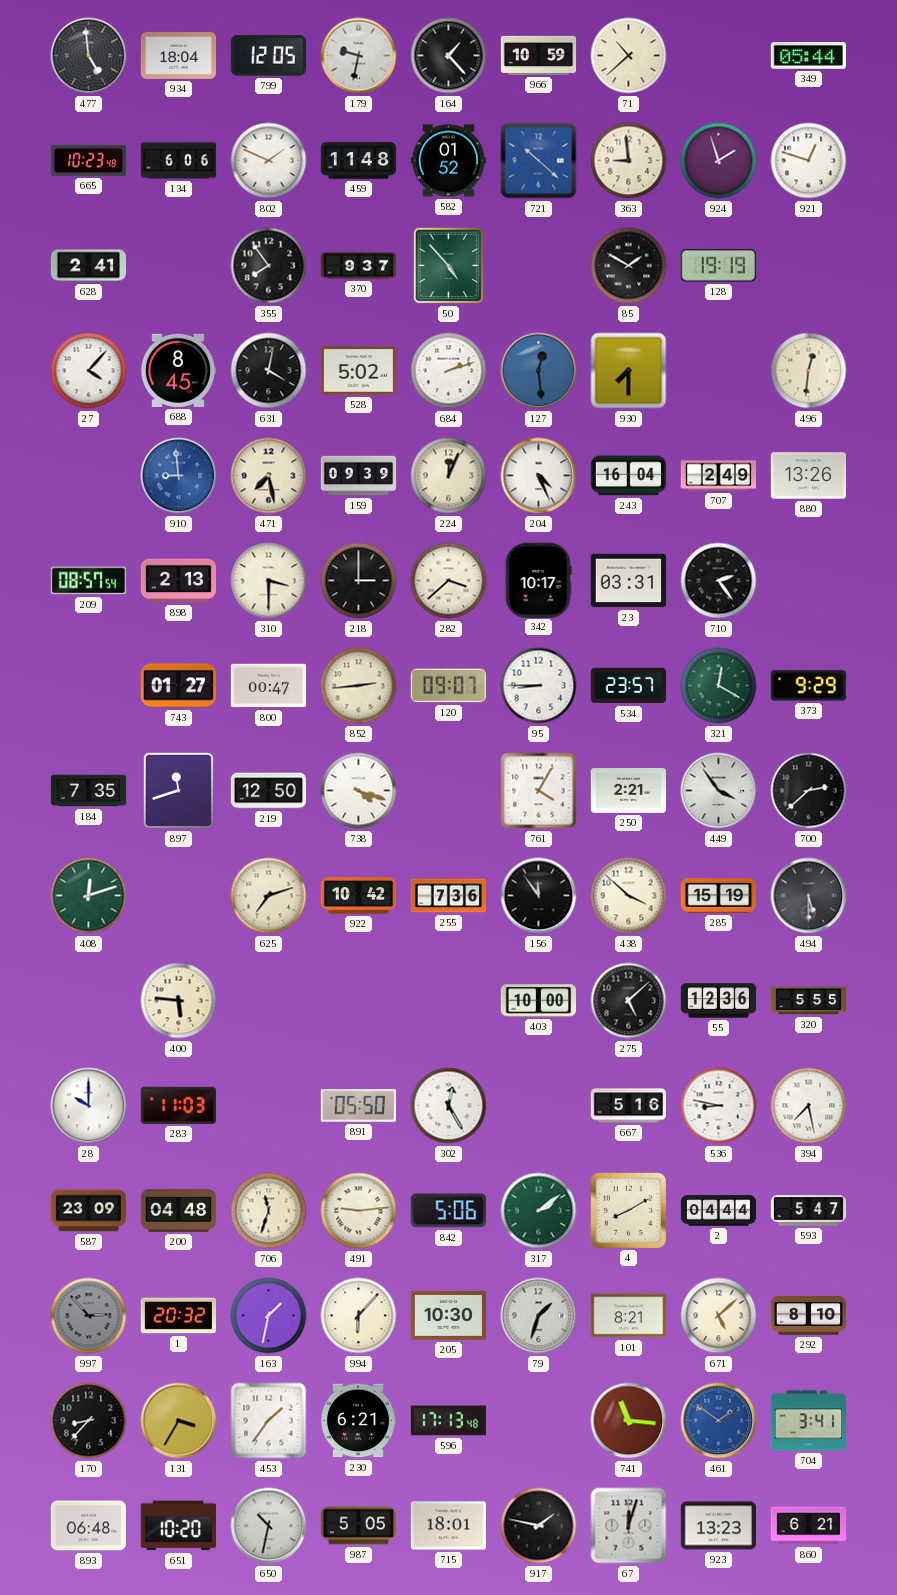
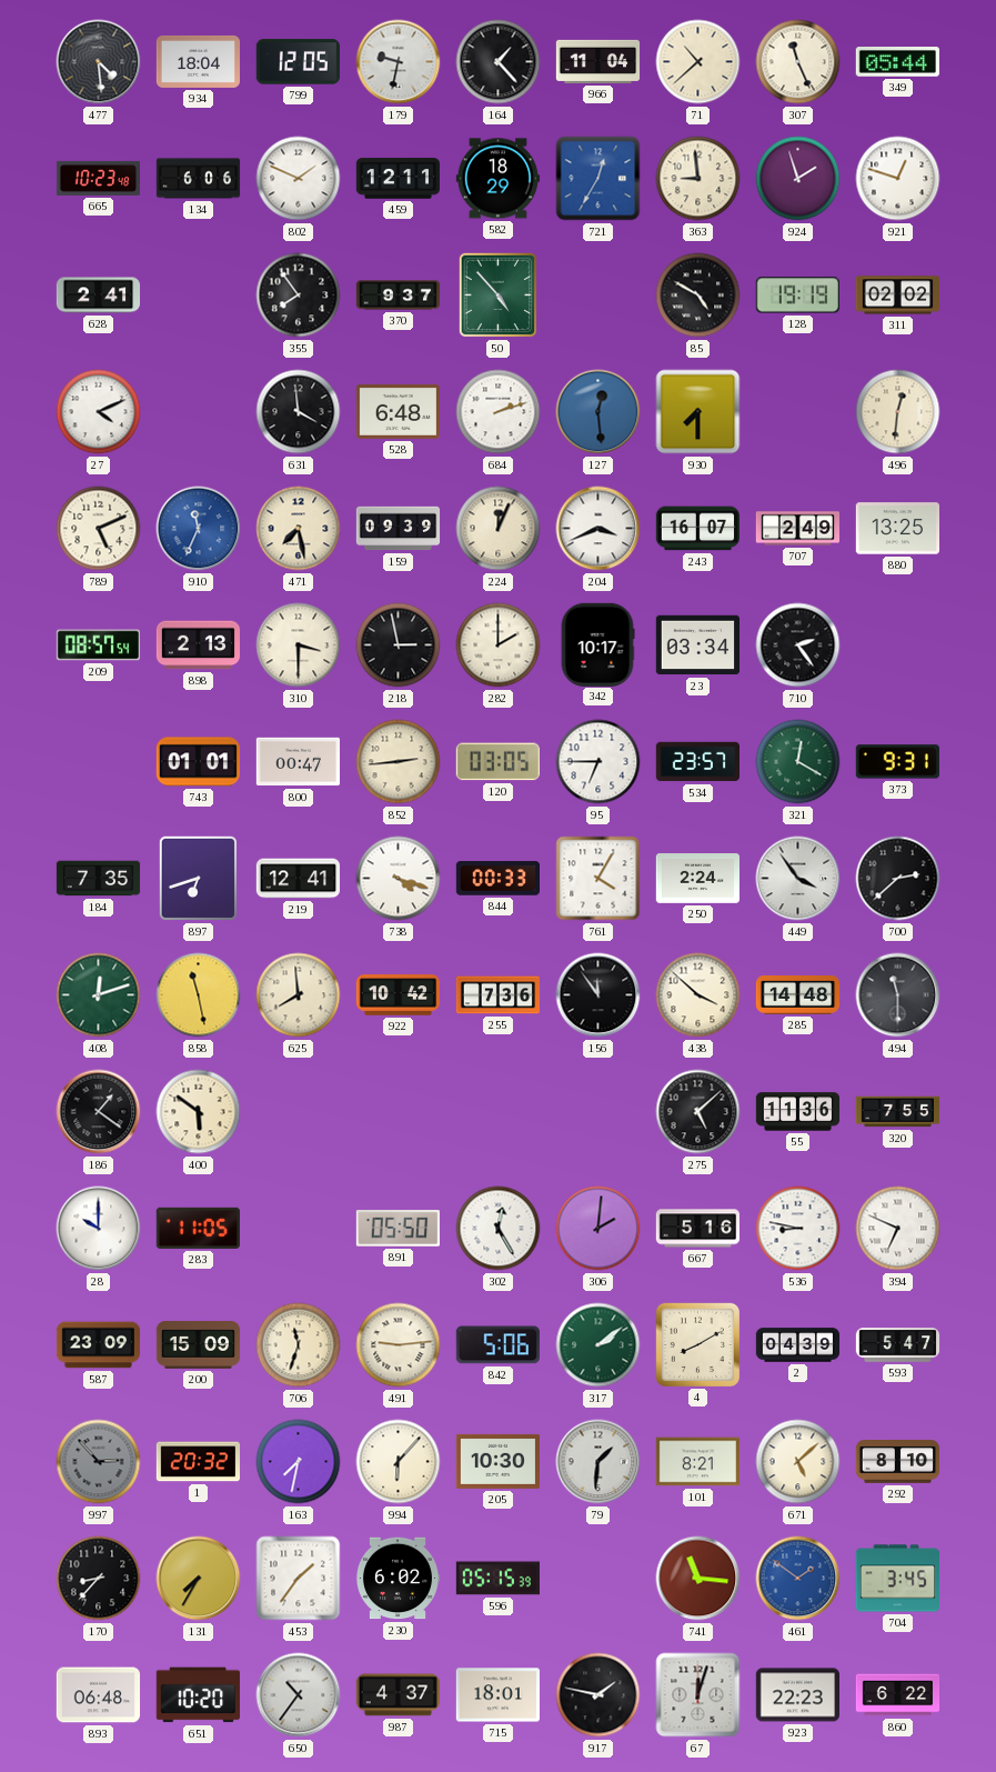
477: 4:59 -> 4:29 (99, 62)
966: 10:59 -> 11:04 (598, 61)
307: none -> 11:26 (798, 62)
459: 11:48 -> 12:11 (398, 179)
582: 01:52 -> 18:29 (497, 179)
721: 10:22 -> 12:35 (598, 179)
85: 1:50 -> 4:50 (698, 296)
311: none -> 02:02 (897, 296)
27: 4:07 -> 4:11 (99, 412)
688: 8:45 -> none (177, 370)
631: 4:02 -> 3:59 (299, 412)
528: 5:02 -> 6:48 (398, 411)
789: none -> 5:11 (99, 529)
910: 8:59 -> 11:34 (199, 529)
204: 4:26 -> 3:41 (598, 529)
243: 16:04 -> 16:07 (697, 529)
880: 13:26 -> 13:25 (897, 529)
218: 3:00 -> 2:58 (399, 645)
282: 3:38 -> 2:00 (499, 645)
23: 03:31 -> 03:34 (697, 645)
743: 01:27 -> 01:01 (198, 762)
120: 09:07 -> 03:05 (497, 762)
95: 8:45 -> 6:45 (598, 762)
373: 9:29 -> 9:31 (897, 762)
897: 11:42 -> 6:42 (198, 879)
219: 12:50 -> 12:41 (298, 879)
844: none -> 00:33 (497, 879)
250: 2:21 -> 2:24 (697, 879)
858: none -> 11:28 (199, 995)
625: 7:12 -> 7:59 (299, 995)
285: 15:19 -> 14:48 (798, 995)
494: 5:30 -> 11:30 (898, 995)
186: none -> 1:21 (99, 1112)
400: 5:46 -> 5:51 (199, 1112)
403: 10:00 -> none (538, 1001)
55: 12:36 -> 11:36 (798, 1112)
320: 5:55 -> 7:55 (898, 1112)
283: 11:03 -> 11:05 (198, 1228)
306: none -> 2:01 (598, 1229)
394: 7:28 -> 6:49 (898, 1229)
200: 04:48 -> 15:09 (199, 1345)
2: 04:44 -> 04:39 (798, 1345)
163: 1:32 -> 7:32 (299, 1462)
79: 1:33 -> 1:31 (598, 1462)
131: 3:35 -> 7:35 (199, 1579)
230: 6:21 -> 6:02 (396, 1579)
596: 17:13 -> 05:15 (497, 1579)
704: 3:41 -> 3:45 (897, 1579)
650: 10:32 -> 10:36 (299, 1695)
987: 5:05 -> 4:37 (398, 1695)
923: 13:23 -> 22:23 (797, 1695)
860: 6:21 -> 6:22 (898, 1695)
